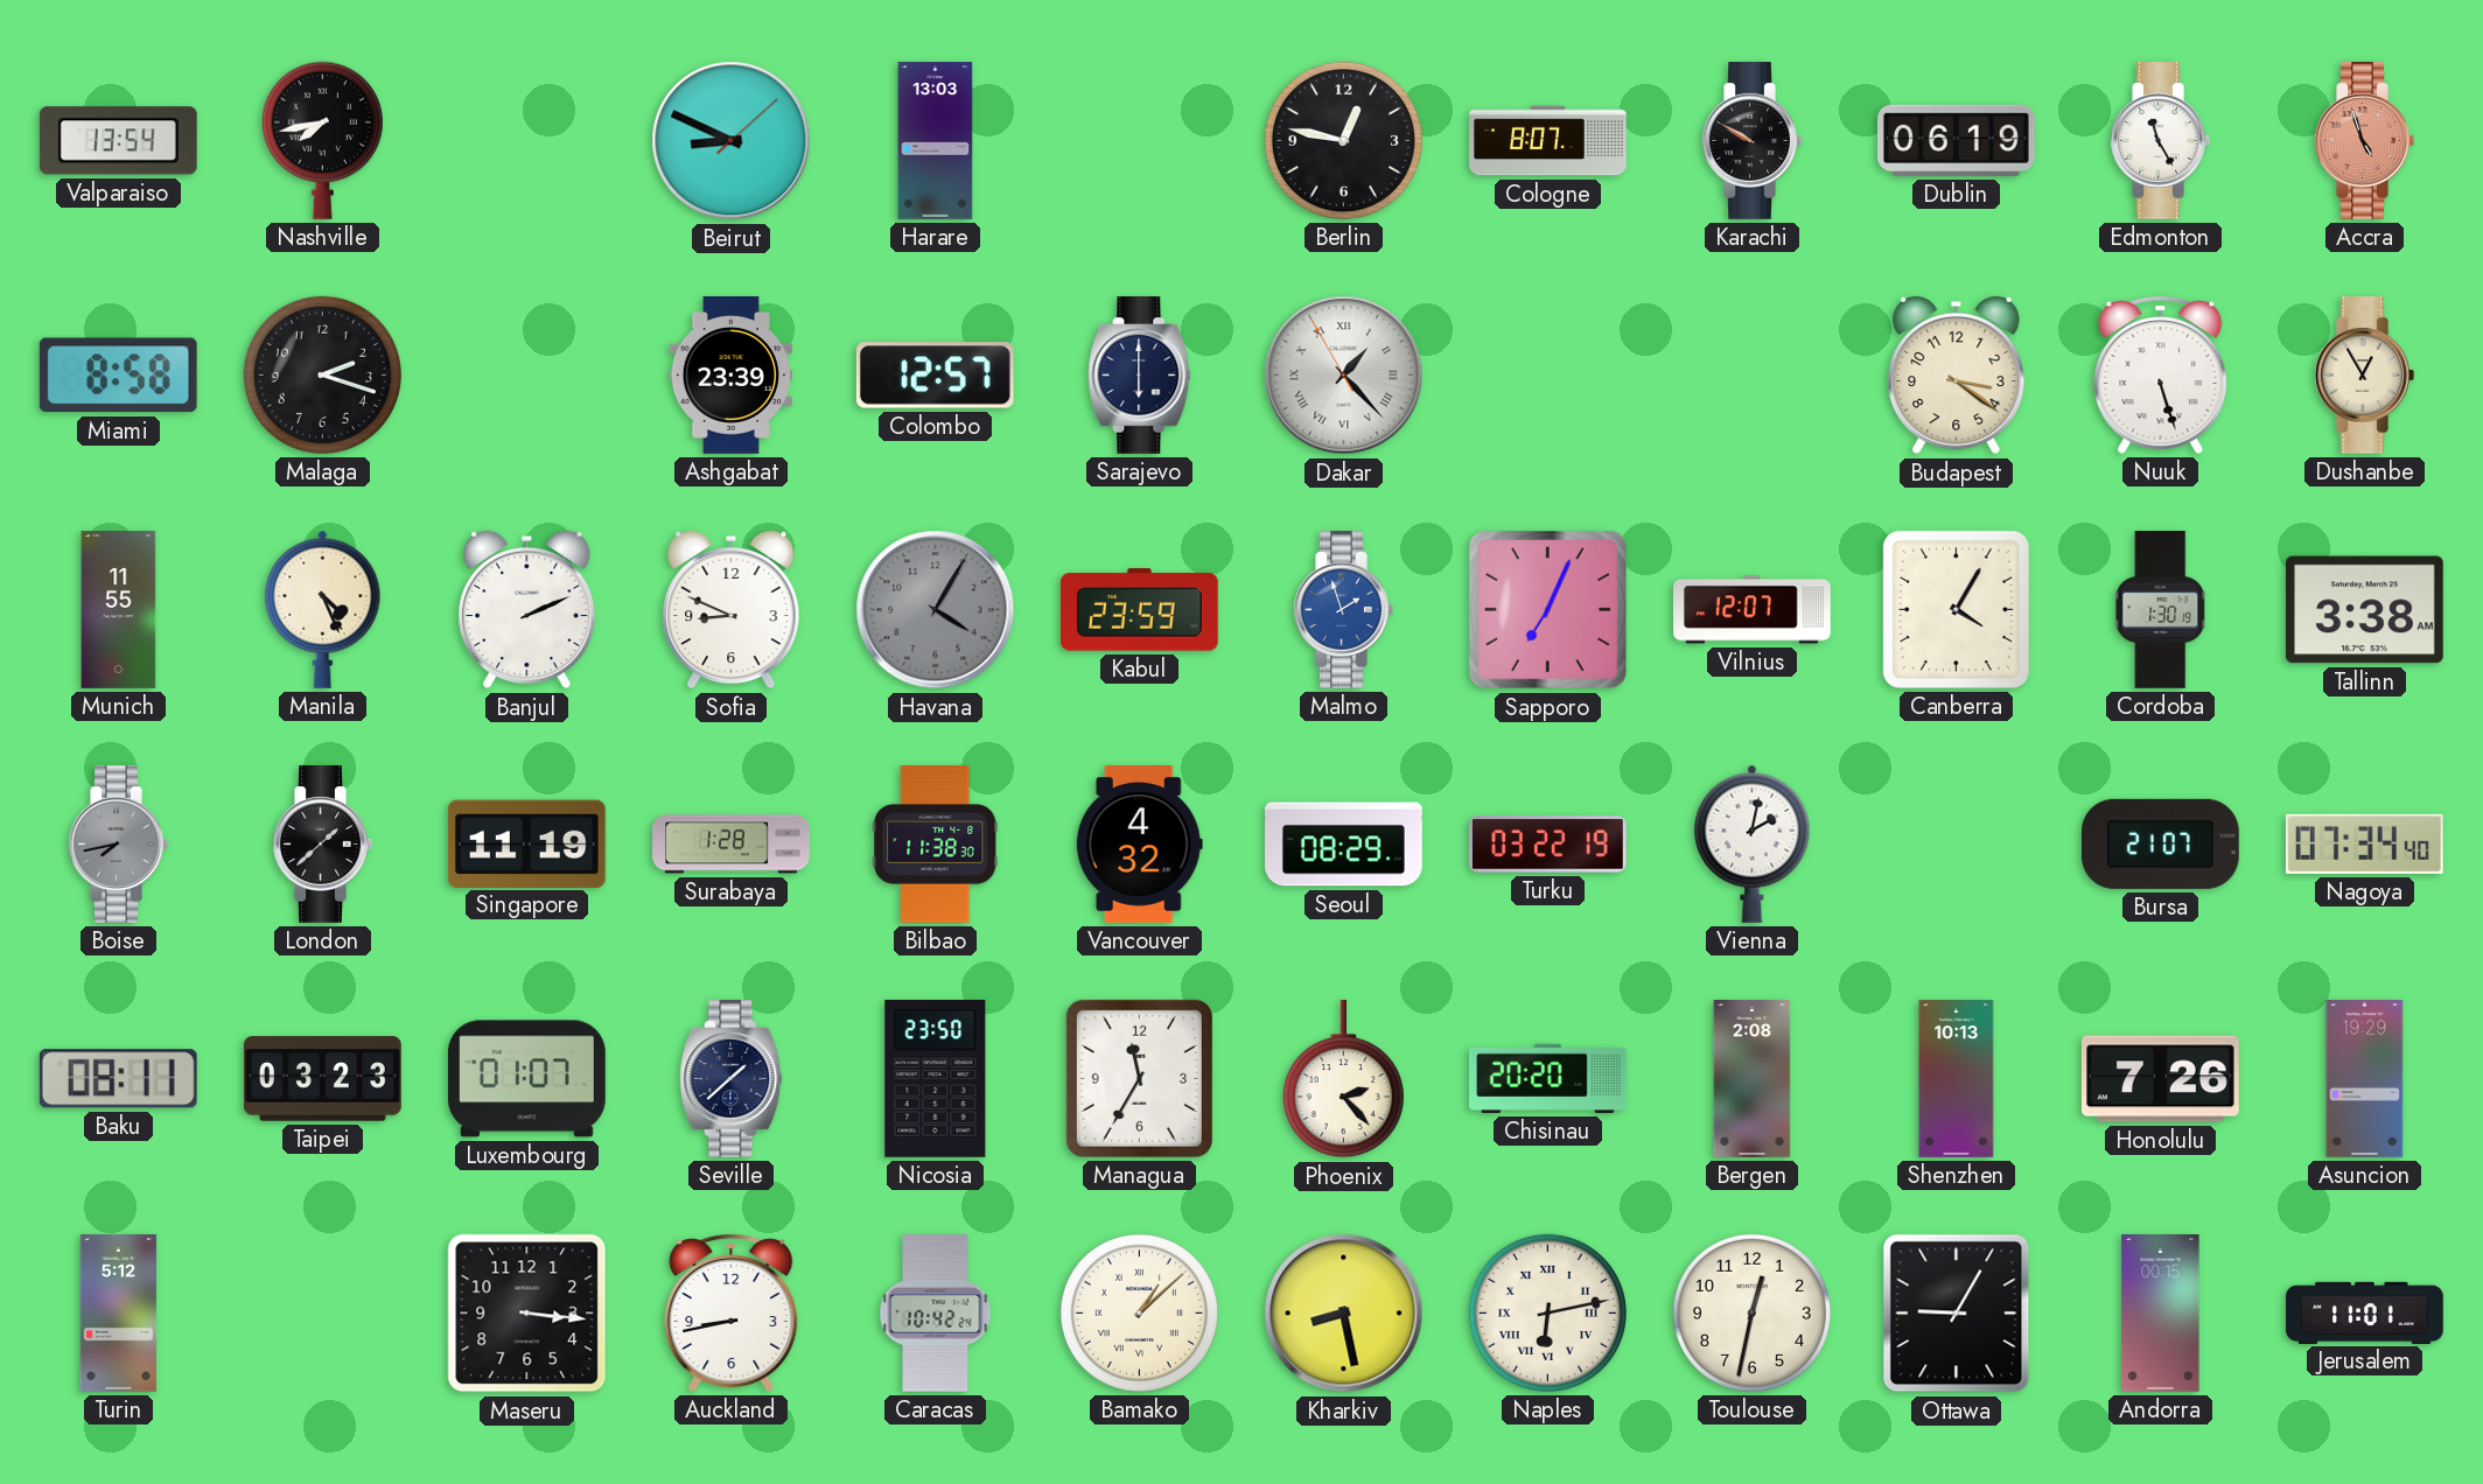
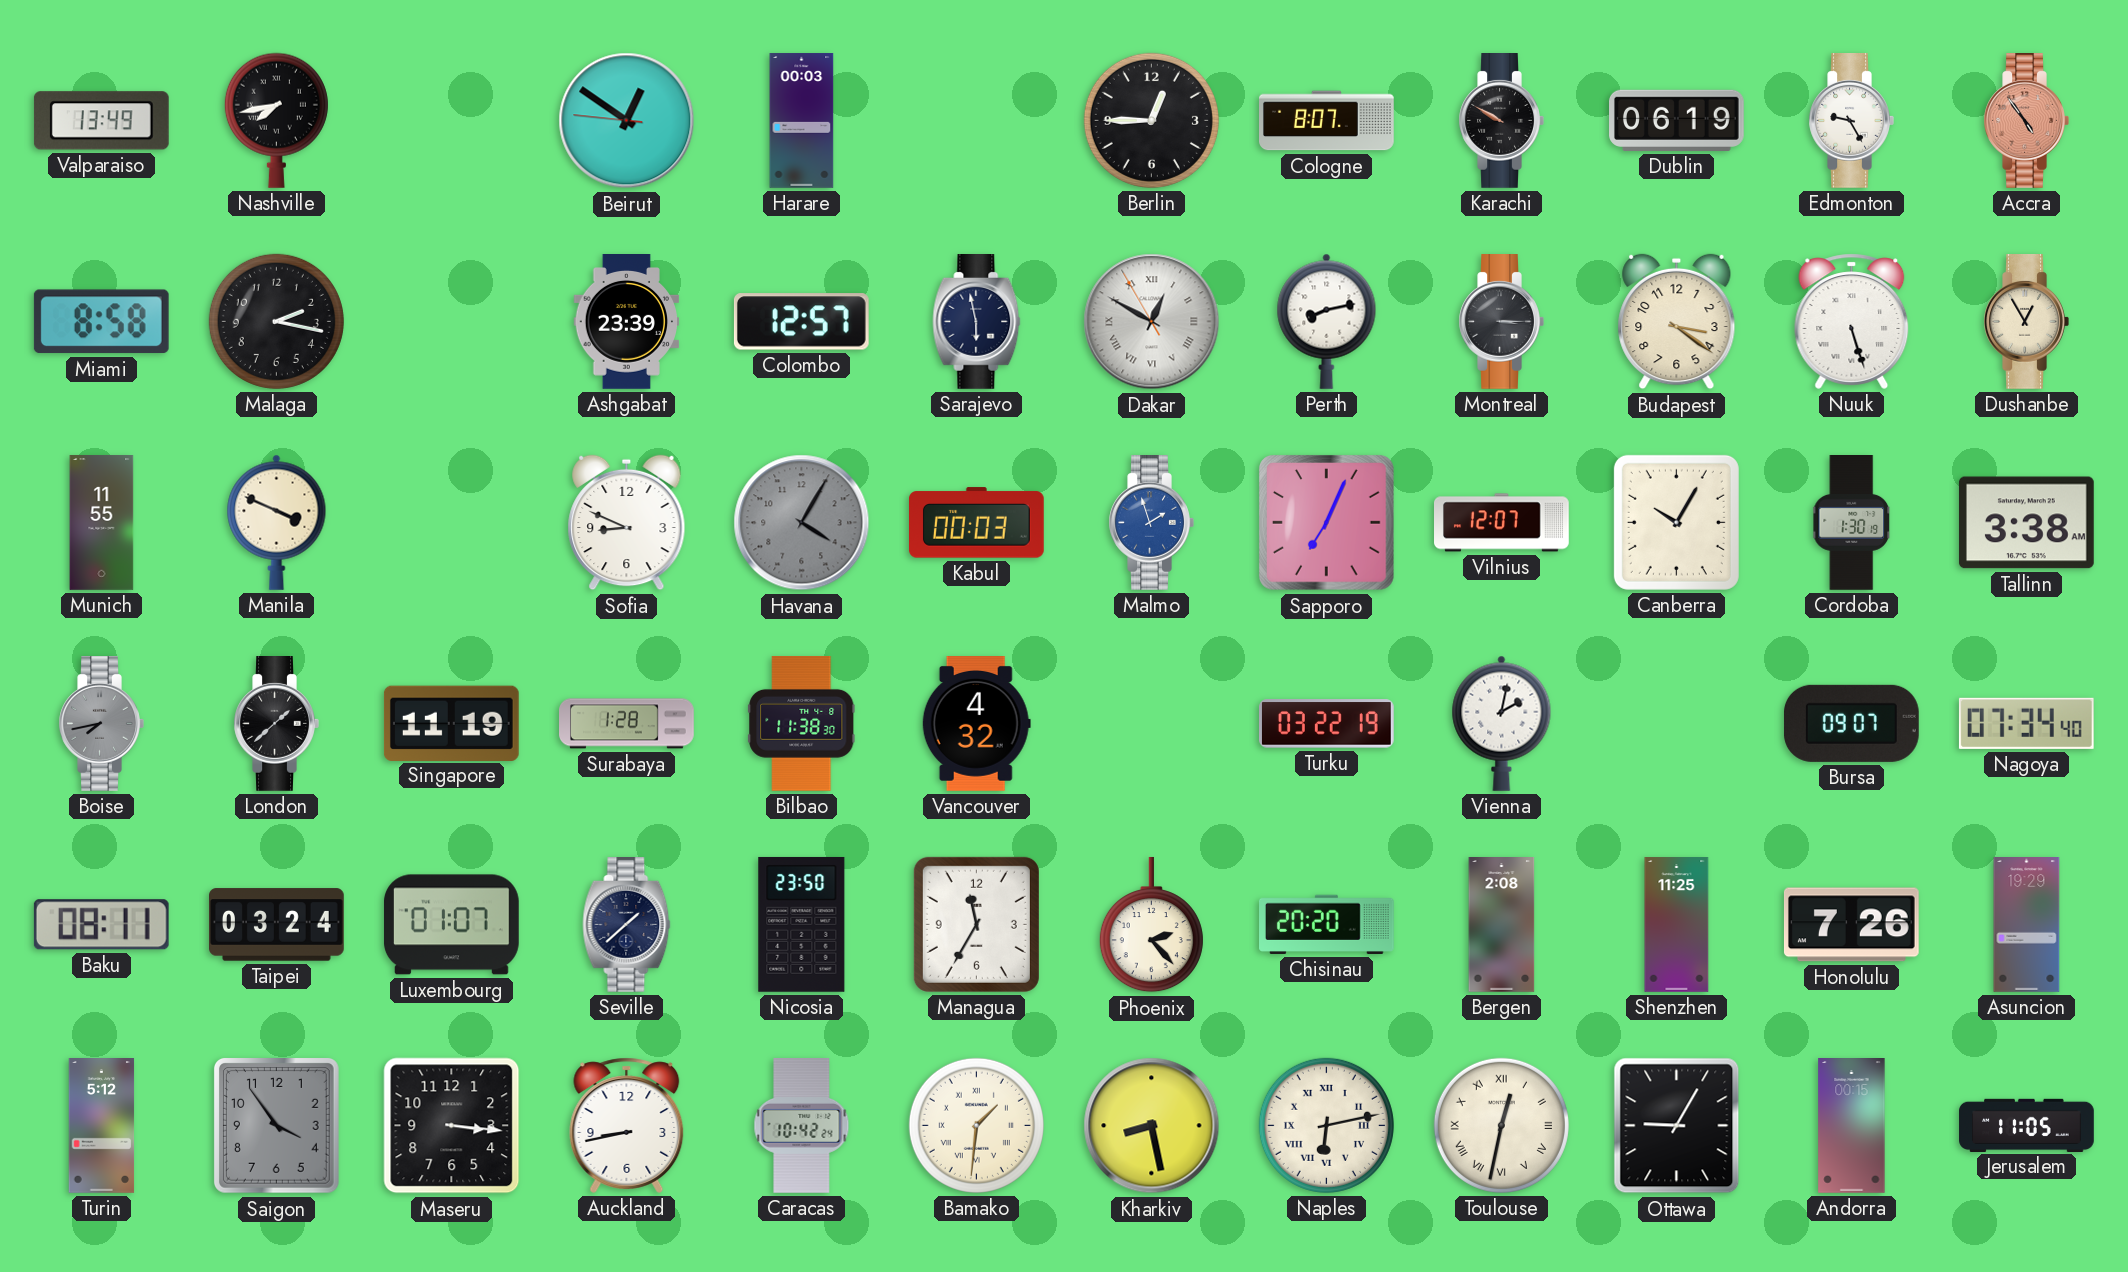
Valparaiso: 13:54 -> 13:49 (101, 121)
Beirut: 8:49 -> 12:50 (627, 121)
Harare: 13:03 -> 00:03 (802, 121)
Berlin: 12:47 -> 12:45 (1151, 120)
Edmonton: 11:25 -> 9:25 (1851, 121)
Accra: 4:57 -> 4:54 (2026, 121)
Malaga: 2:18 -> 2:17 (276, 321)
Sarajevo: 6:00 -> 5:58 (977, 322)
Dakar: 1:22 -> 12:49 (1152, 322)
Perth: none -> 8:13 (1327, 321)
Montreal: none -> 3:15 (1501, 322)
Manila: 4:26 -> 3:49 (277, 522)
Banjul: 2:11 -> none (527, 610)
Kabul: 23:59 -> 00:03 (976, 523)
Canberra: 4:05 -> 10:05 (1676, 522)
Seoul: 08:29 -> none (1344, 845)
Bursa: 21:07 -> 09:07 (1851, 723)
Taipei: 03:23 -> 03:24 (277, 925)
Shenzhen: 10:13 -> 11:25 (1677, 925)
Saigon: none -> 3:54 (276, 1125)
Bamako: 1:08 -> 1:31 (976, 1125)
Toulouse numerals: Arabic -> Roman (1501, 1125)
Jerusalem: 11:01 -> 11:05 (2027, 1125)
